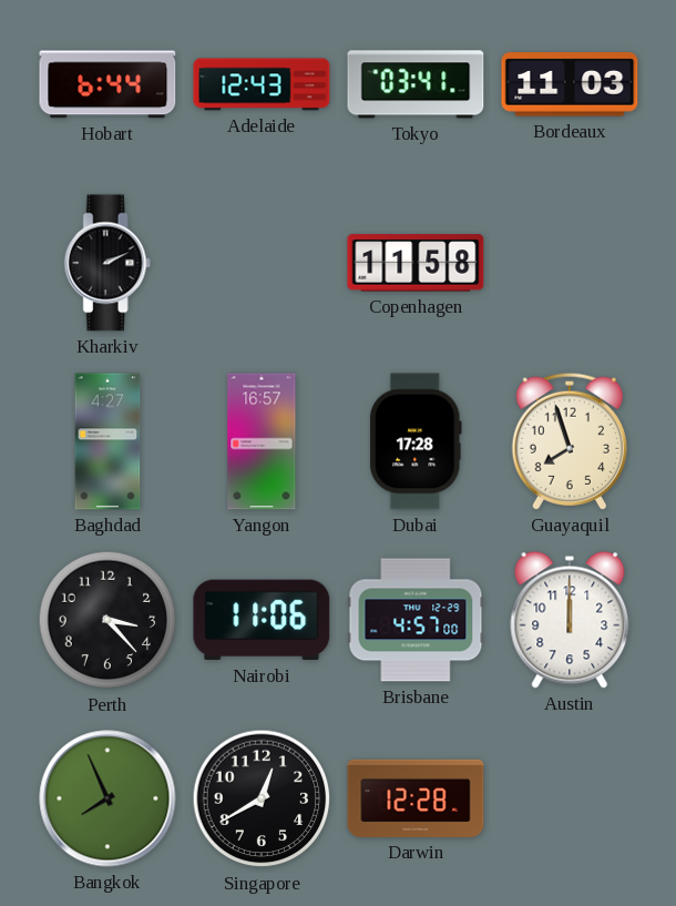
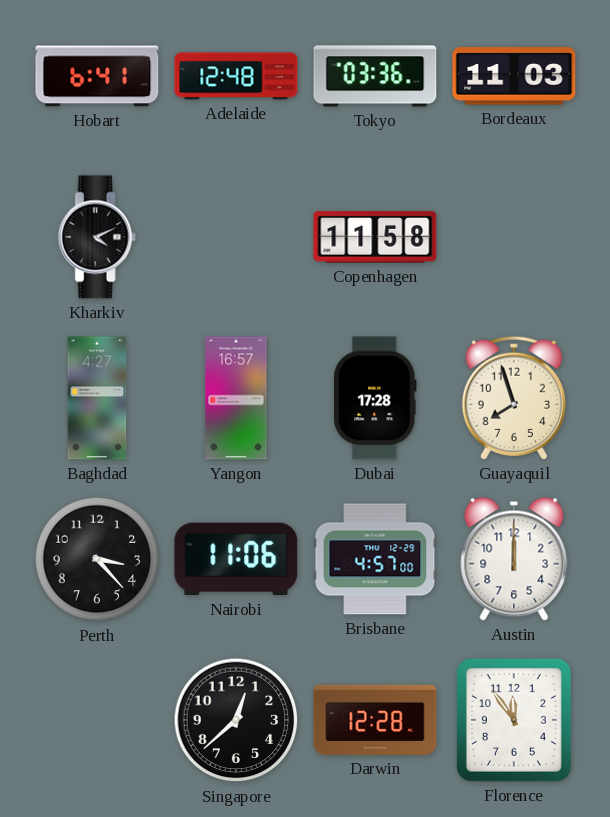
Hobart: 6:44 -> 6:41 (97, 76)
Adelaide: 12:43 -> 12:48 (236, 76)
Tokyo: 03:41 -> 03:36 (375, 76)
Kharkiv: 2:11 -> 4:11 (97, 237)
Bangkok: 7:56 -> none (107, 798)
Singapore: 12:40 -> 12:38 (236, 720)
Florence: none -> 11:54 (514, 720)
